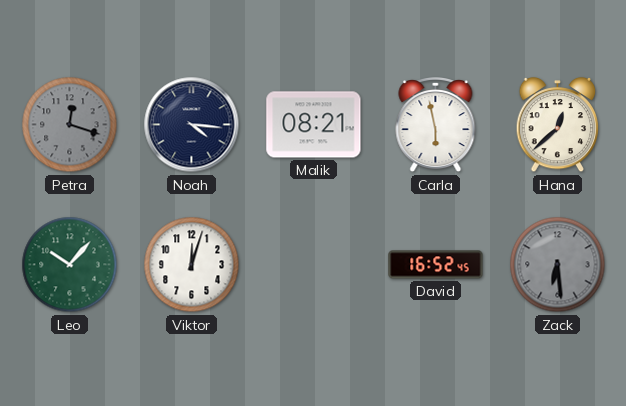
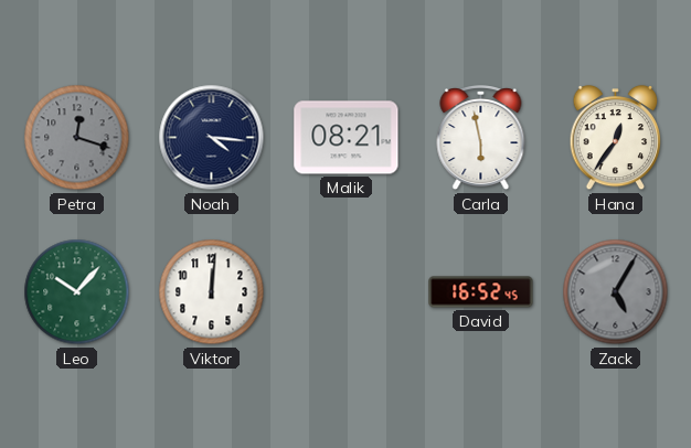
Hana: 12:38 -> 12:36 (616, 138)
Viktor: 12:03 -> 12:01 (212, 292)
Zack: 6:29 -> 5:05 (616, 292)
